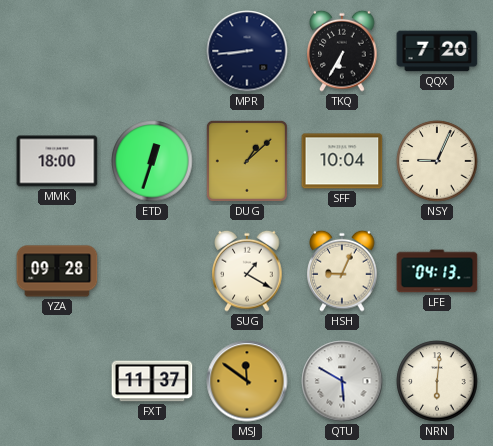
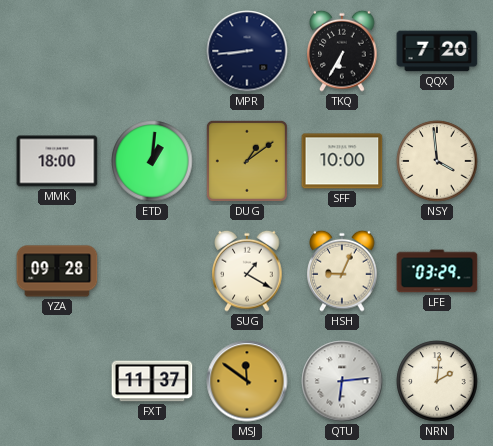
ETD: 12:33 -> 1:01 (152, 161)
DUG: 1:08 -> 1:09 (247, 161)
SFF: 10:04 -> 10:00 (342, 161)
NSY: 9:04 -> 3:59 (437, 161)
LFE: 04:13 -> 03:29 (437, 271)
QTU: 5:50 -> 6:14 (342, 381)
NRN: 6:01 -> 2:01 (437, 381)
